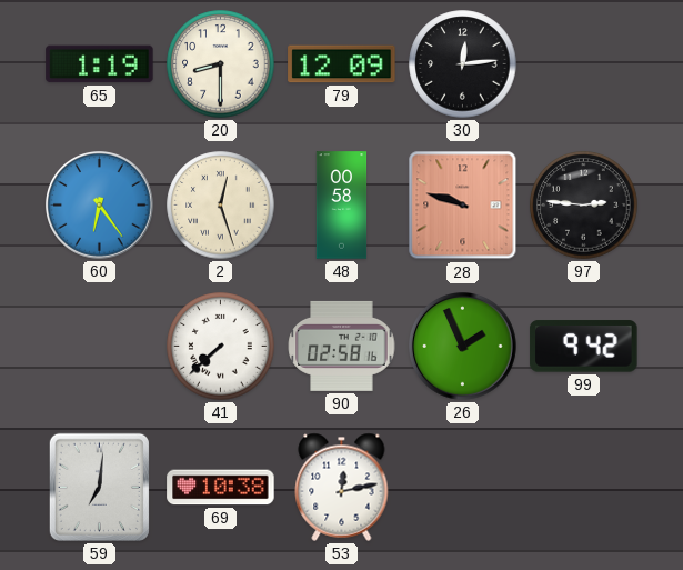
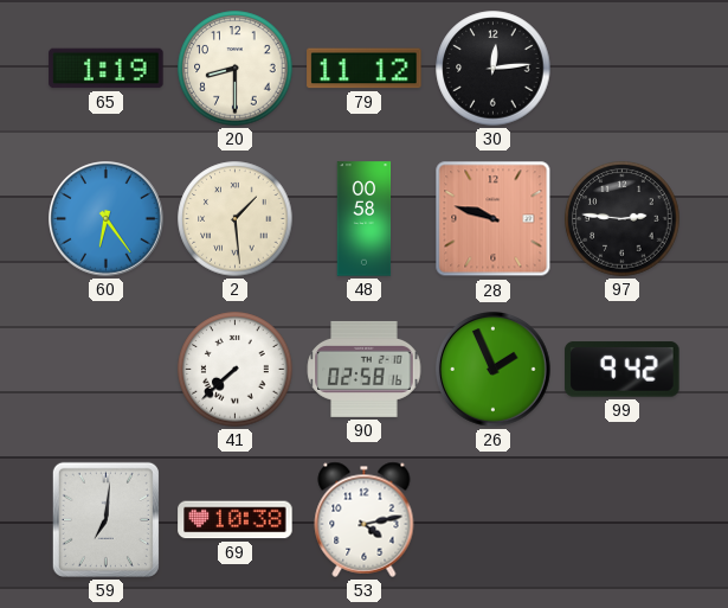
79: 12:09 -> 11:12 (365, 69)
2: 12:27 -> 1:29 (236, 219)
53: 12:13 -> 4:13 (365, 519)
